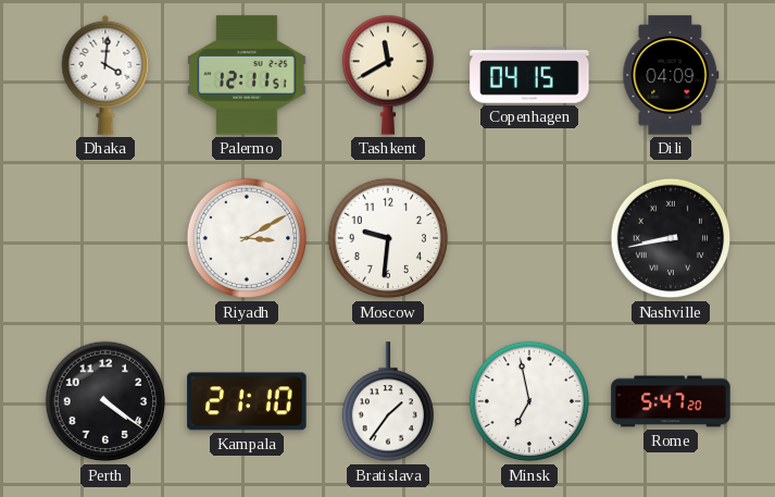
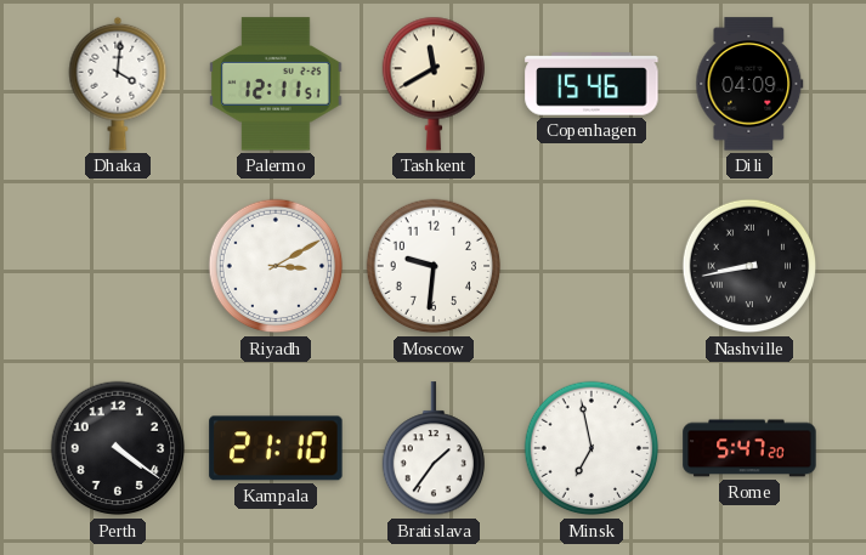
Copenhagen: 04:15 -> 15:46 (592, 84)
